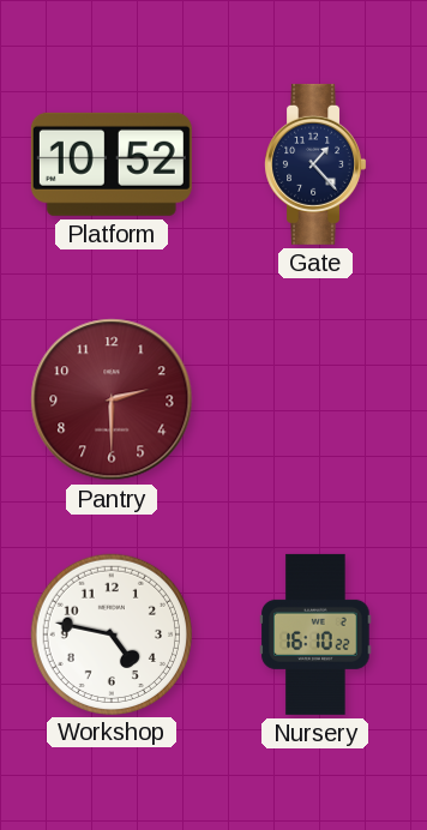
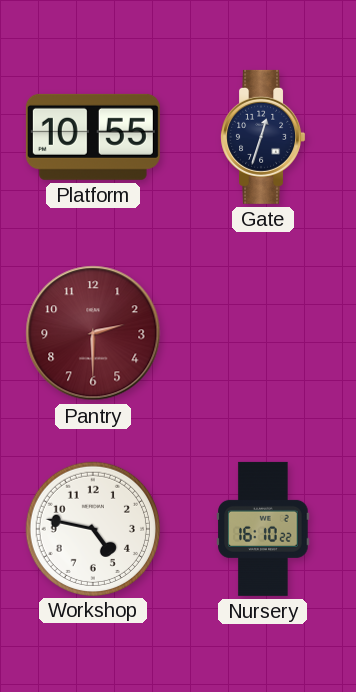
Platform: 10:52 -> 10:55 (93, 137)
Gate: 1:23 -> 12:33 (263, 137)
